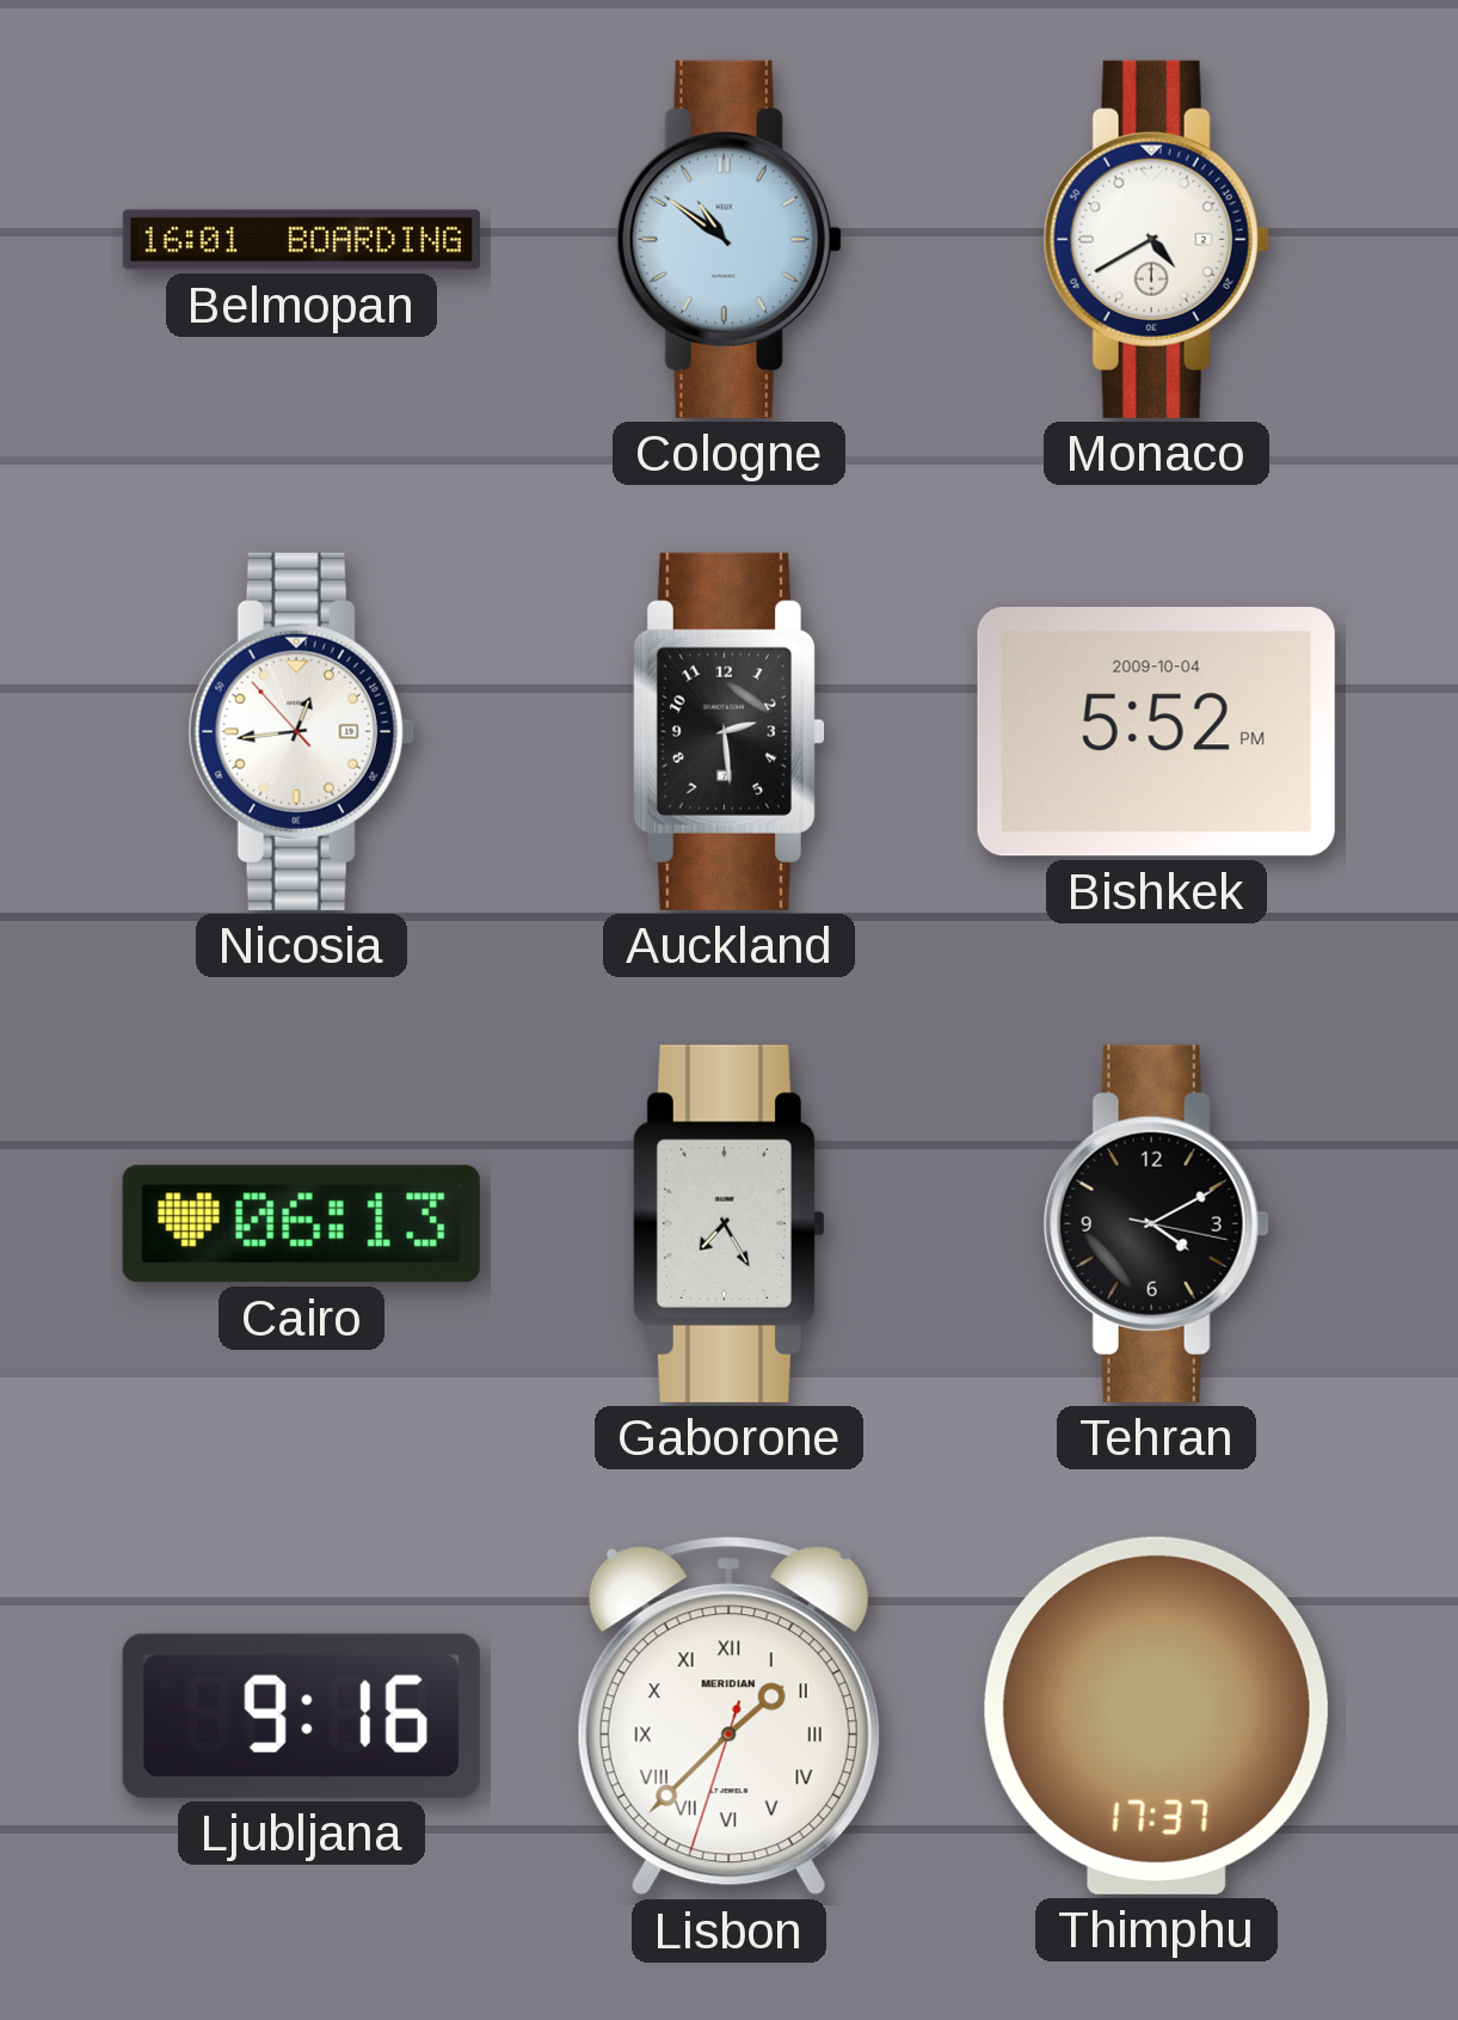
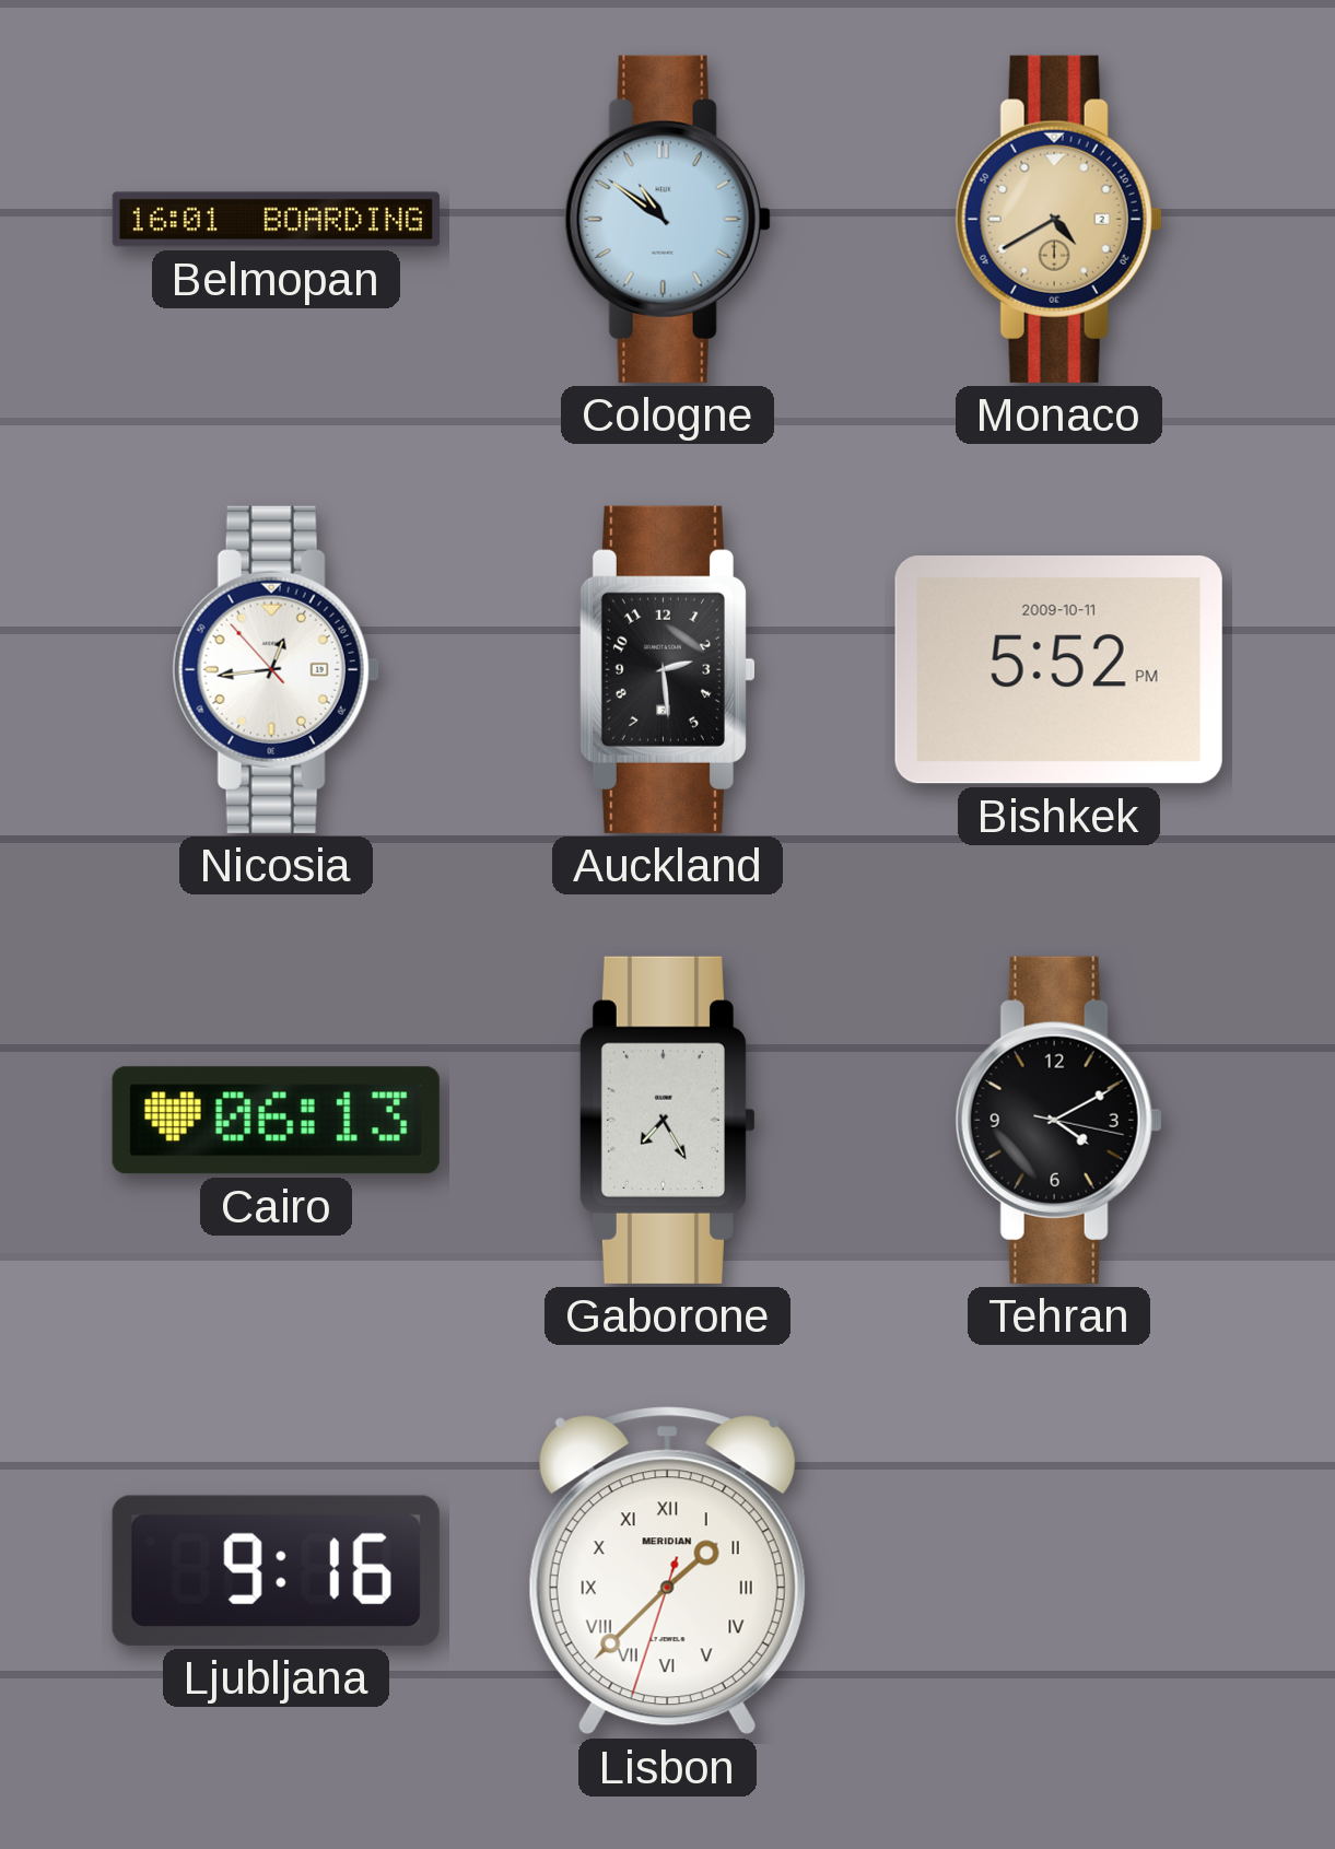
Monaco dial: white -> champagne (1058, 219)
Bishkek date: 2009-10-04 -> 2009-10-11 (1058, 670)
Thimphu: 17:37 -> none (1156, 1715)
